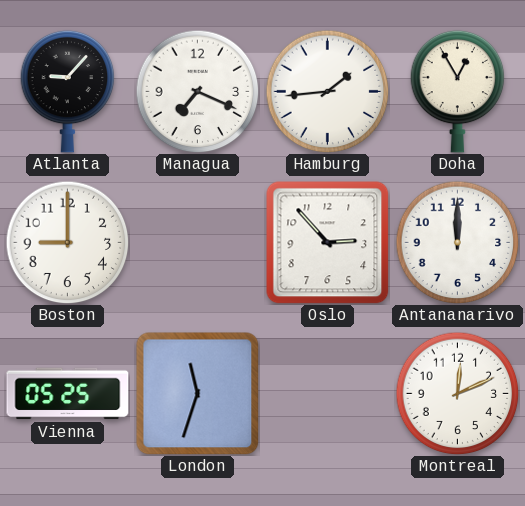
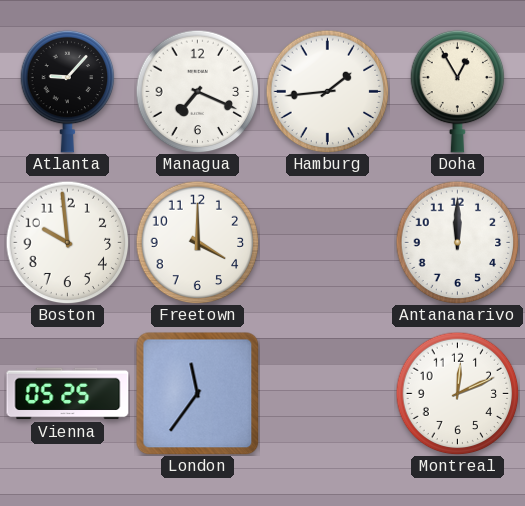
Boston: 9:00 -> 9:59 (67, 242)
Freetown: none -> 4:00 (197, 242)
Oslo: 2:53 -> none (327, 242)
London: 11:33 -> 11:36 (197, 393)
